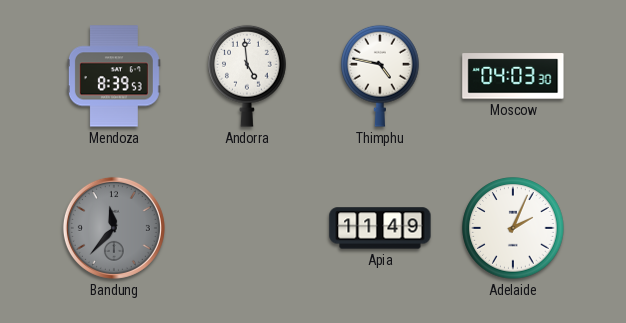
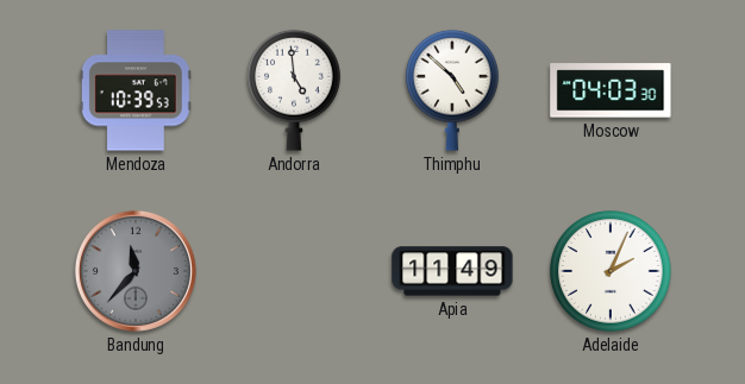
Mendoza: 8:39 -> 10:39 (136, 90)
Thimphu: 4:47 -> 4:52 (452, 90)
